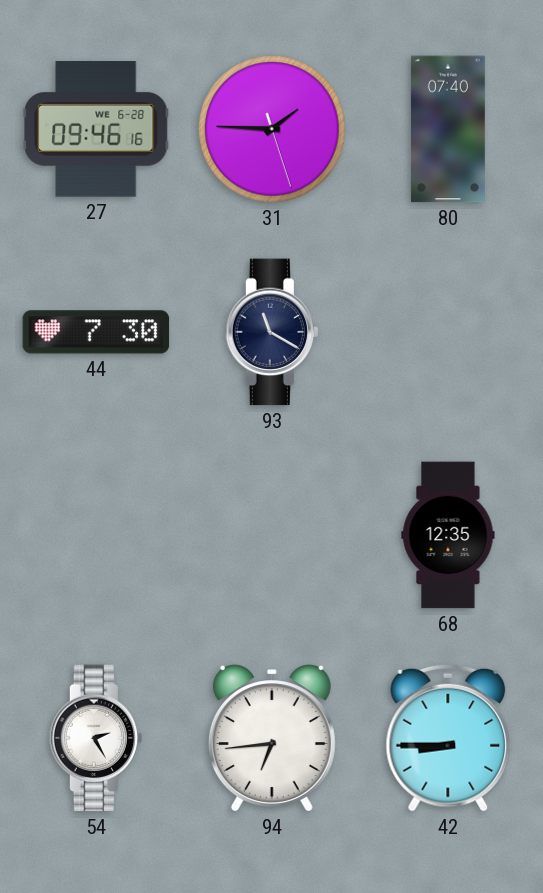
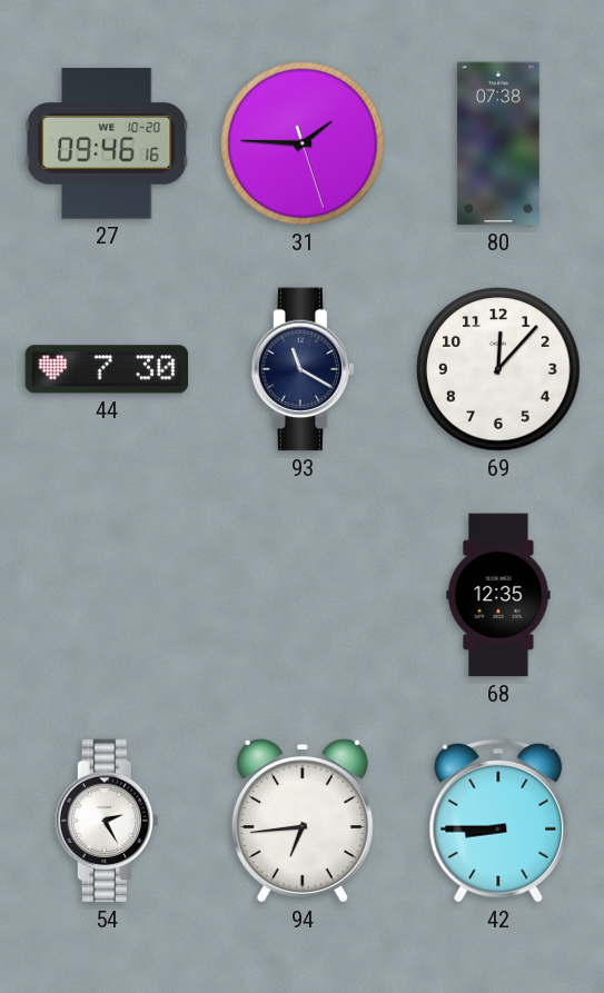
27 date: WE 6-28 -> WE 10-20 (107, 143)
80: 07:40 -> 07:38 (498, 143)
69: none -> 12:07 (498, 369)
